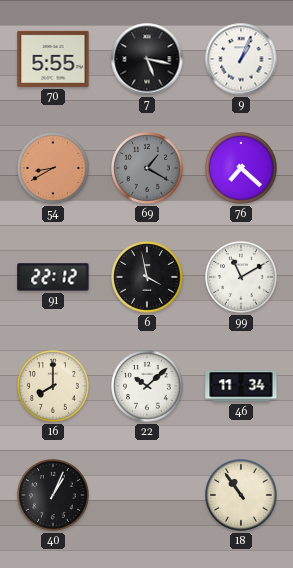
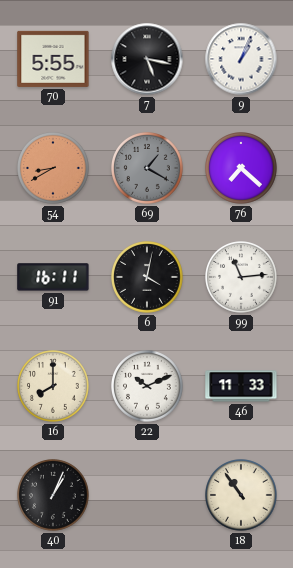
91: 22:12 -> 16:11 (53, 277)
6: 3:58 -> 4:02 (148, 278)
99: 11:10 -> 11:14 (242, 278)
22: 10:08 -> 10:11 (148, 387)
46: 11:34 -> 11:33 (241, 386)
